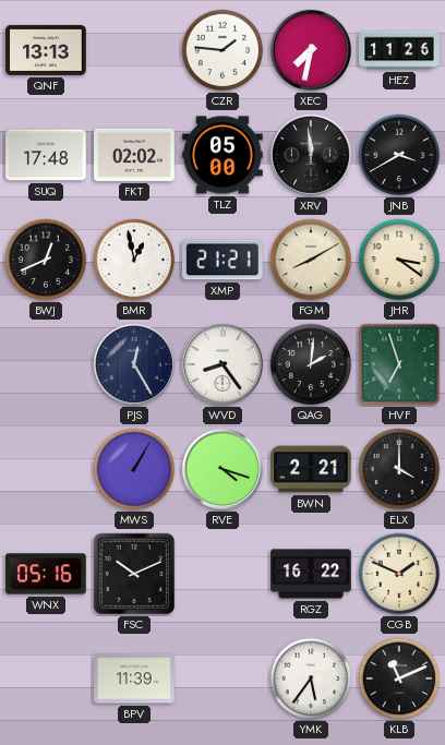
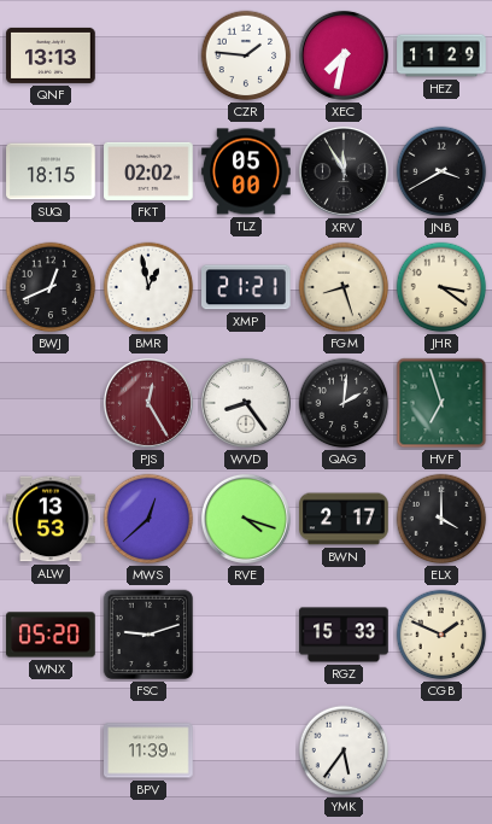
HEZ: 11:26 -> 11:29 (441, 55)
SUQ: 17:48 -> 18:15 (51, 171)
XRV: 11:59 -> 11:55 (344, 171)
FGM: 8:10 -> 8:27 (344, 287)
PJS dial: navy -> burgundy (148, 403)
ALW: none -> 13:53 (51, 519)
MWS: 1:05 -> 12:38 (148, 519)
BWN: 2:21 -> 2:17 (344, 519)
WNX: 05:16 -> 05:20 (51, 635)
FSC: 10:11 -> 9:12 (148, 635)
RGZ: 16:22 -> 15:33 (344, 635)
KLB: 11:11 -> none (399, 678)
